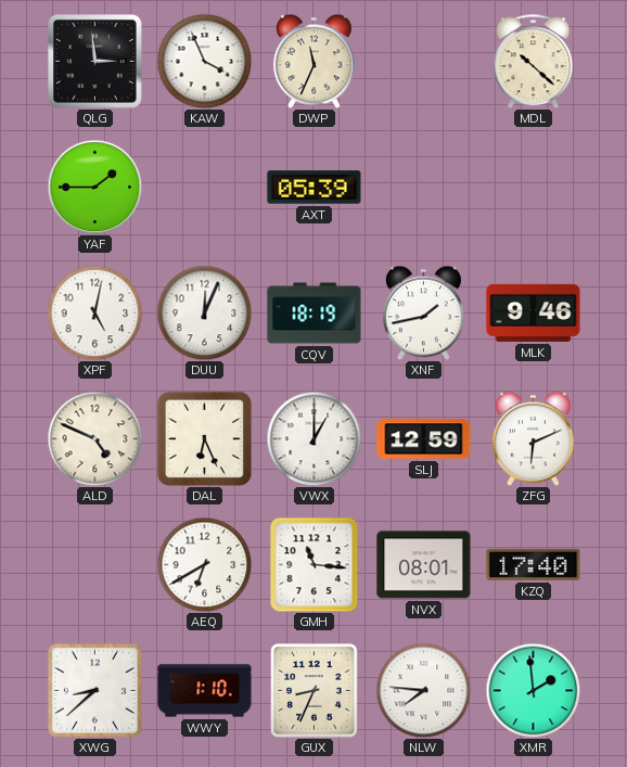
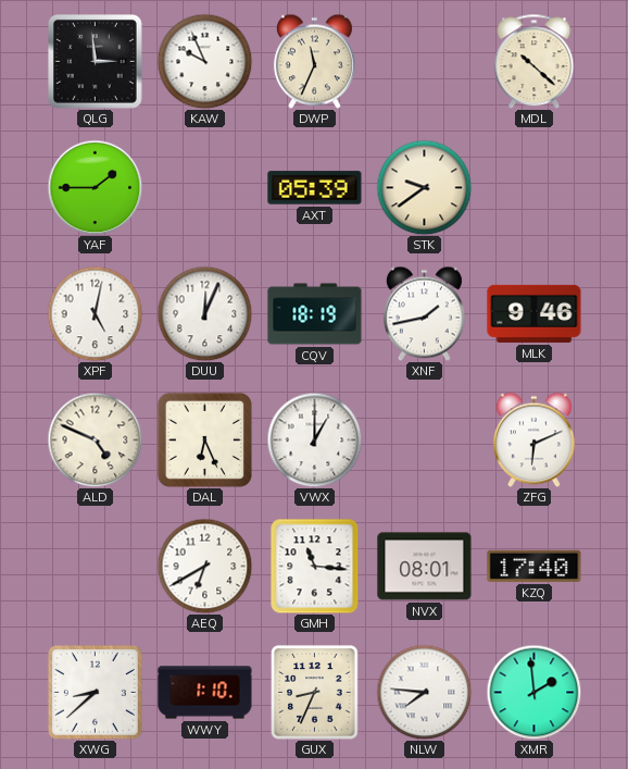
KAW: 3:56 -> 9:56 (204, 61)
STK: none -> 9:39 (424, 187)
SLJ: 12:59 -> none (424, 439)
